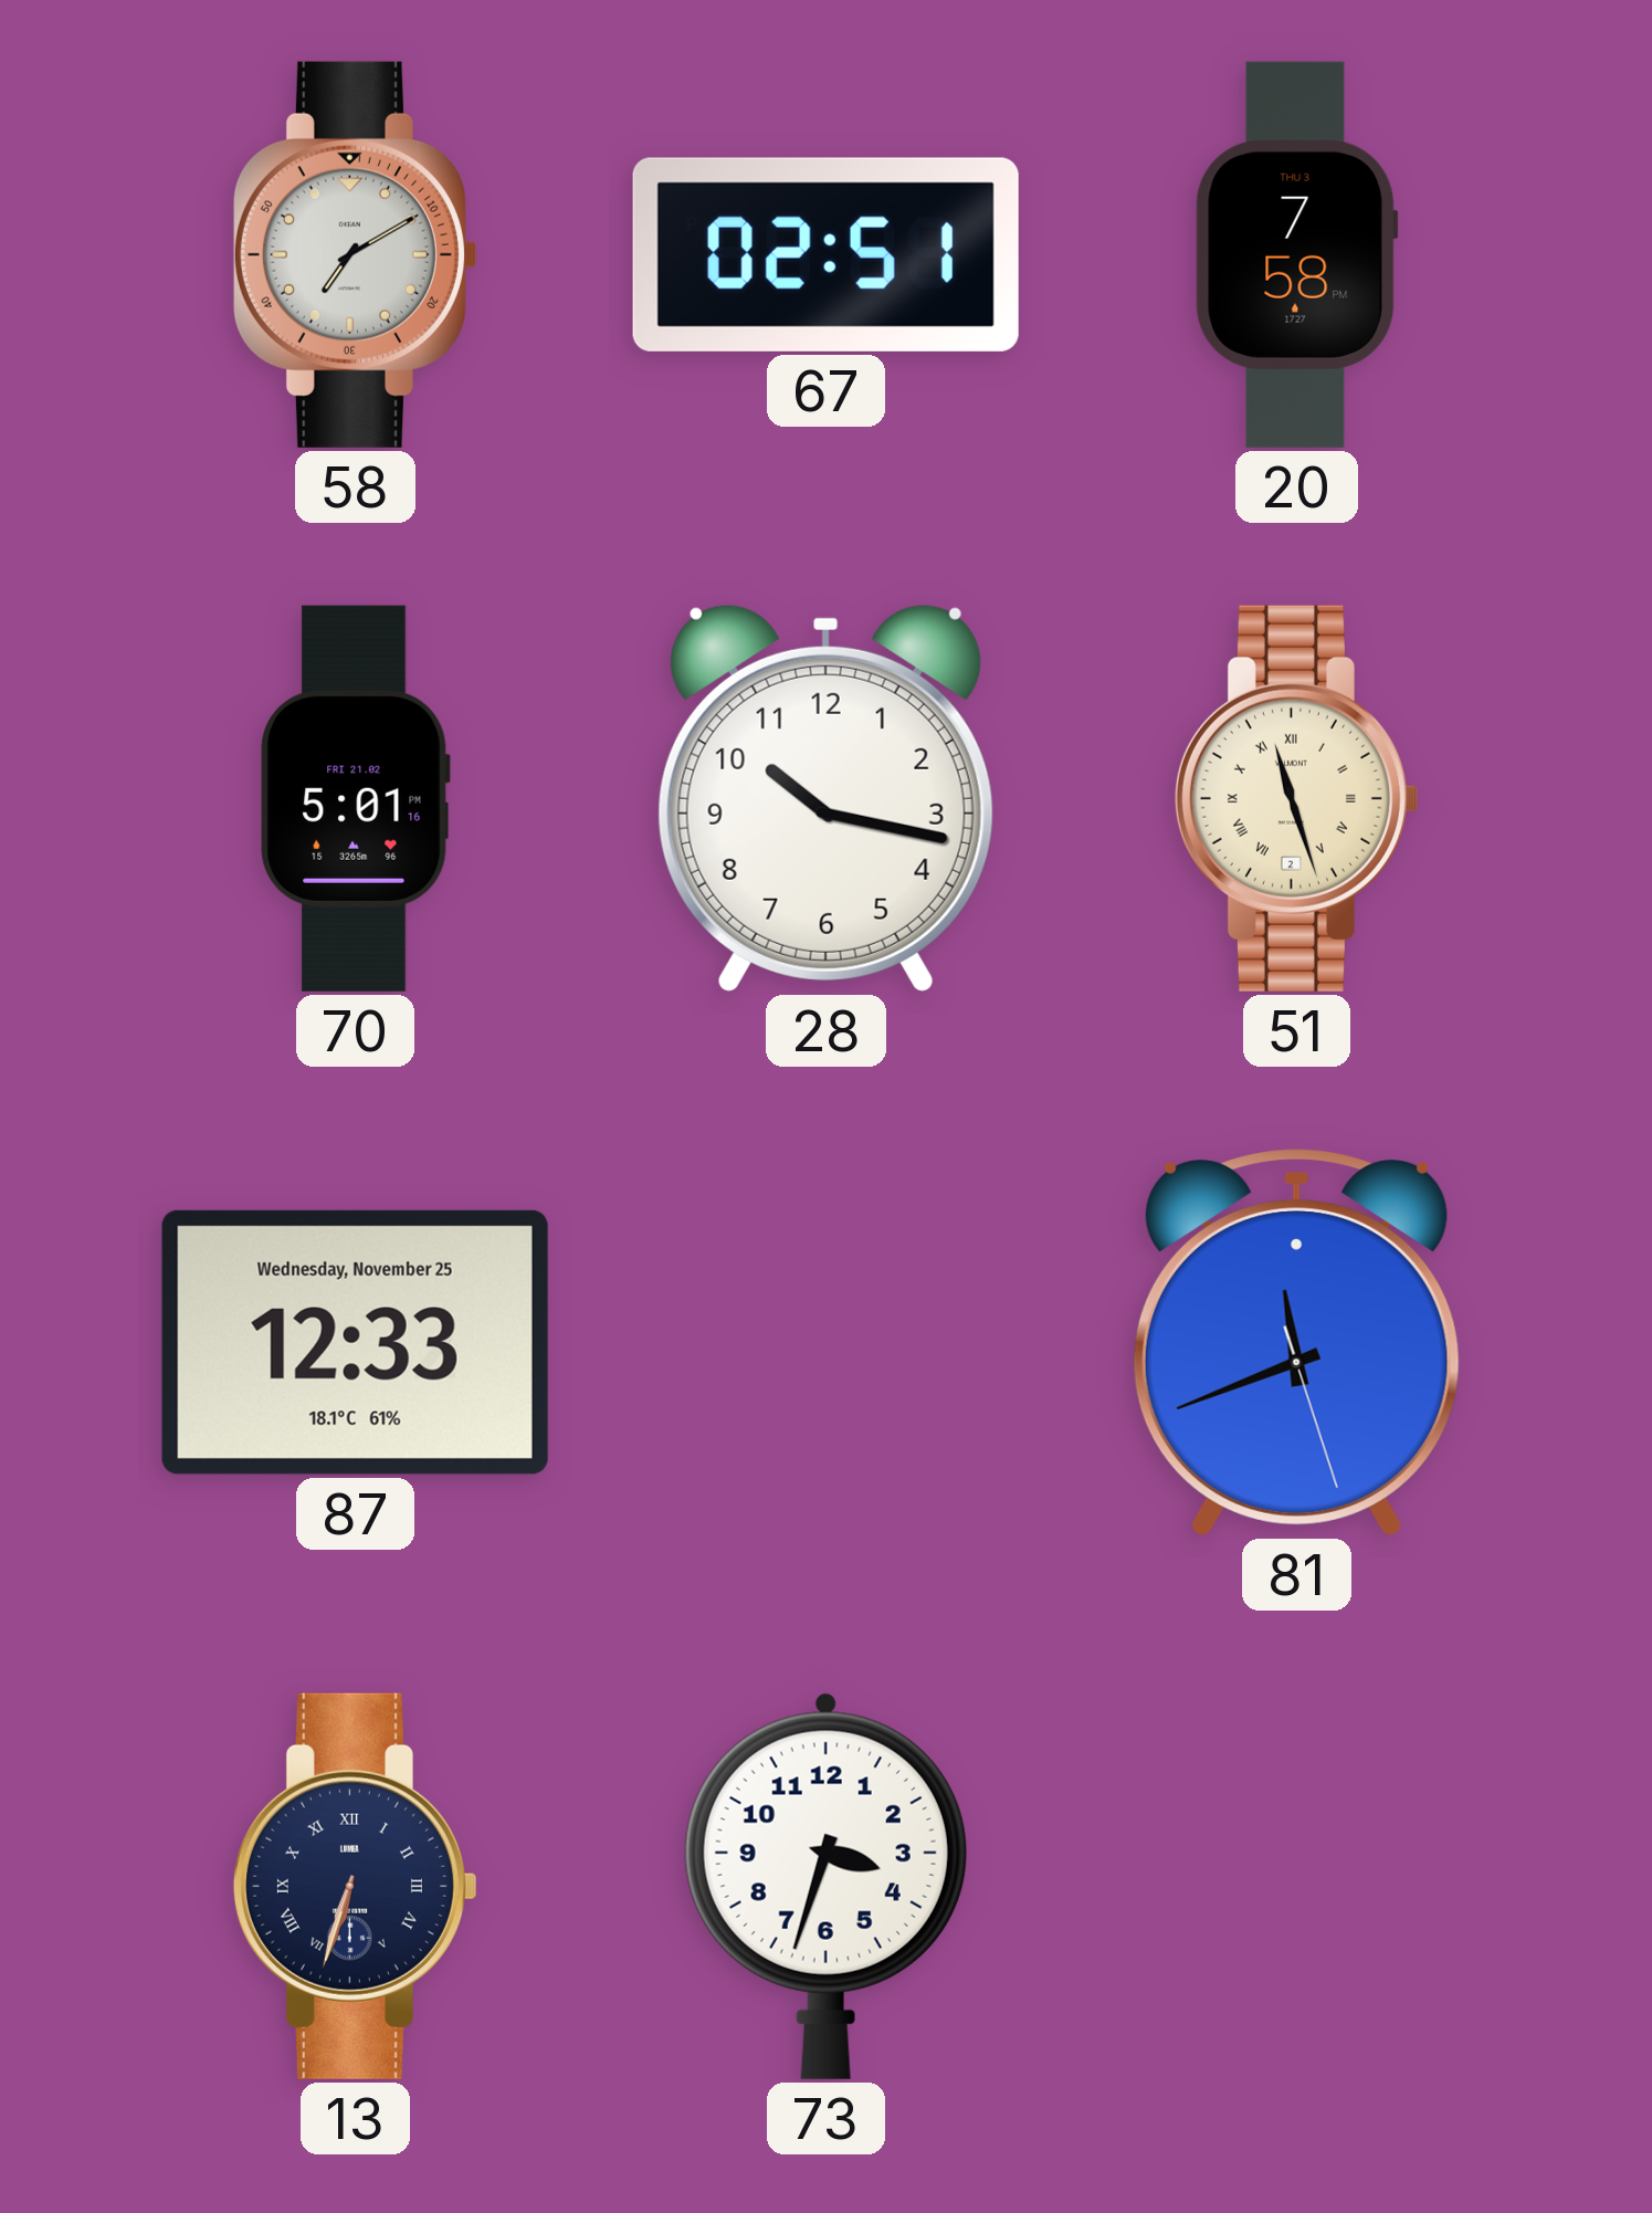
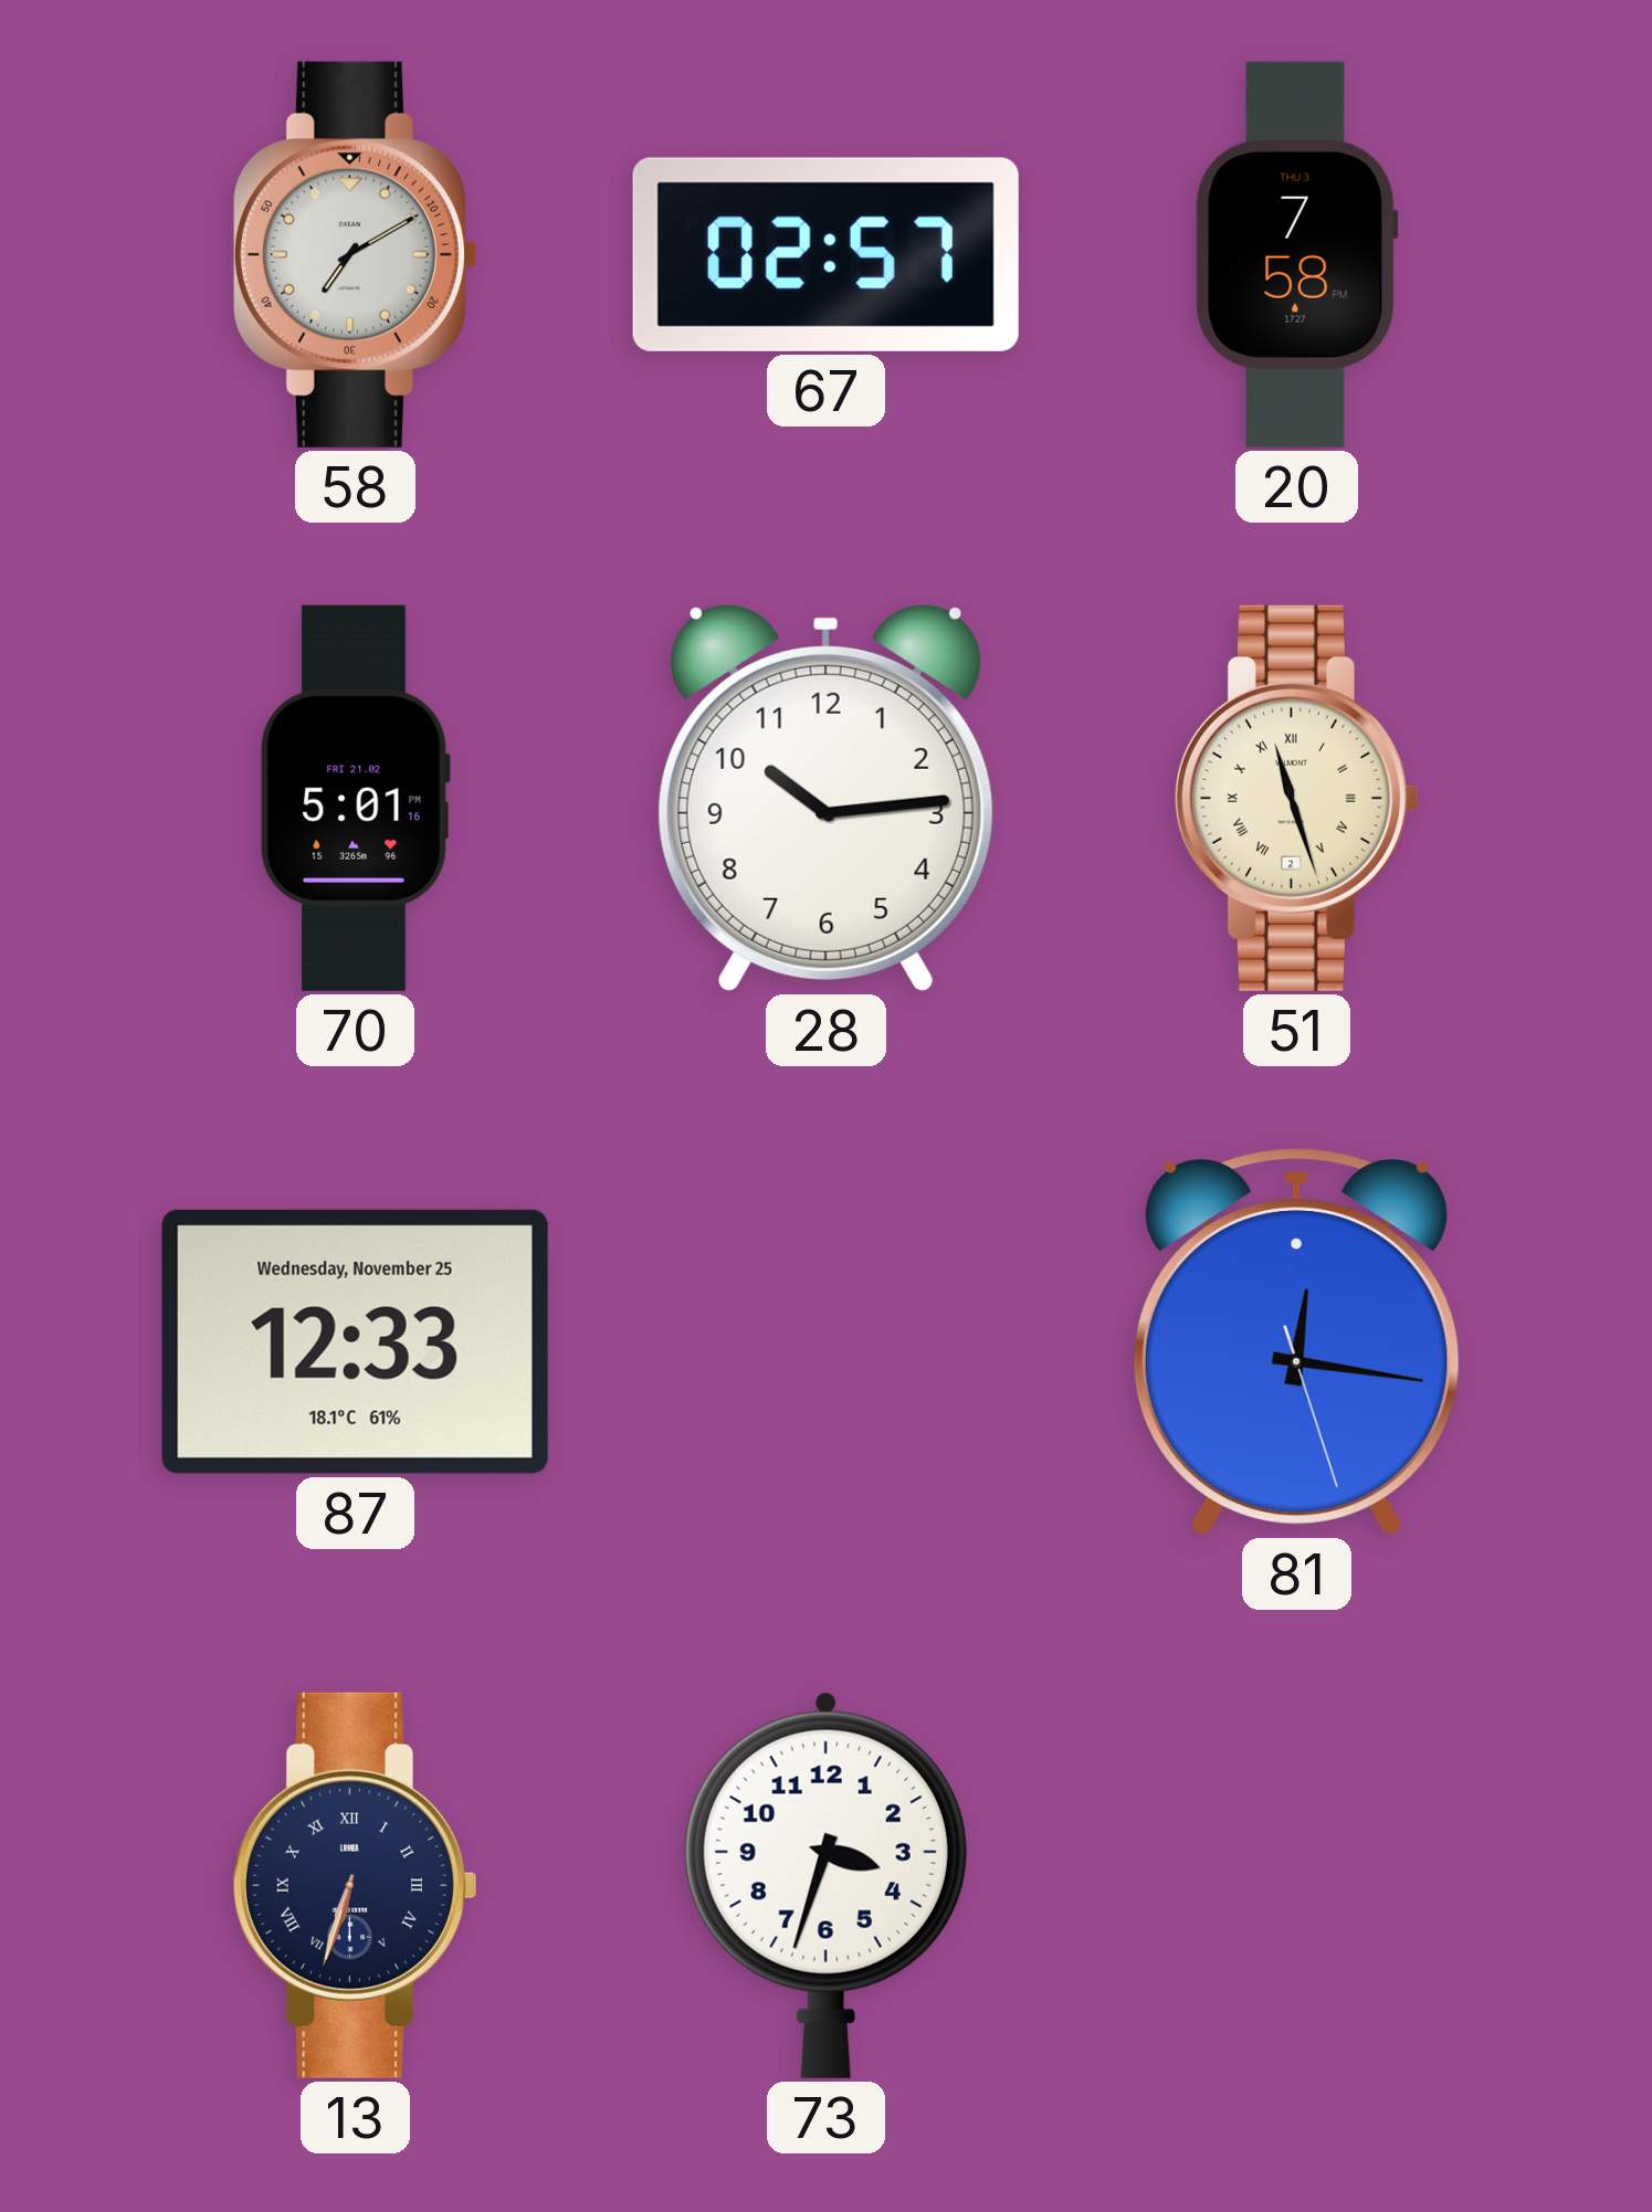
67: 02:51 -> 02:57 (825, 254)
28: 10:17 -> 10:14 (825, 798)
81: 11:41 -> 12:16 (1296, 1341)
